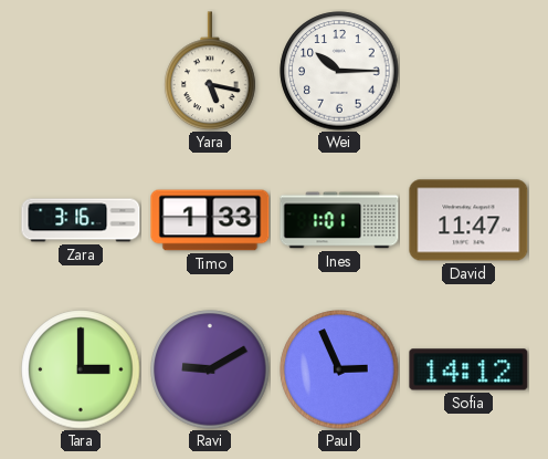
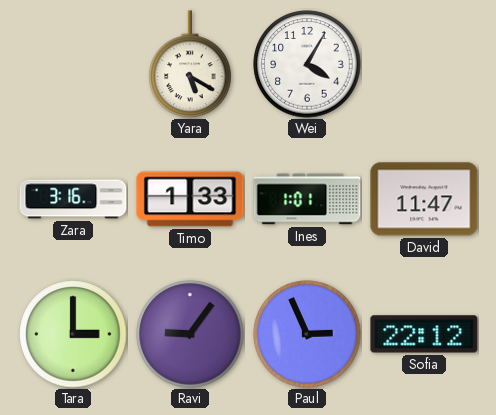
Yara: 5:17 -> 5:20 (190, 64)
Wei: 10:15 -> 4:05 (307, 64)
Ravi: 9:10 -> 9:06 (190, 334)
Sofia: 14:12 -> 22:12 (424, 334)
